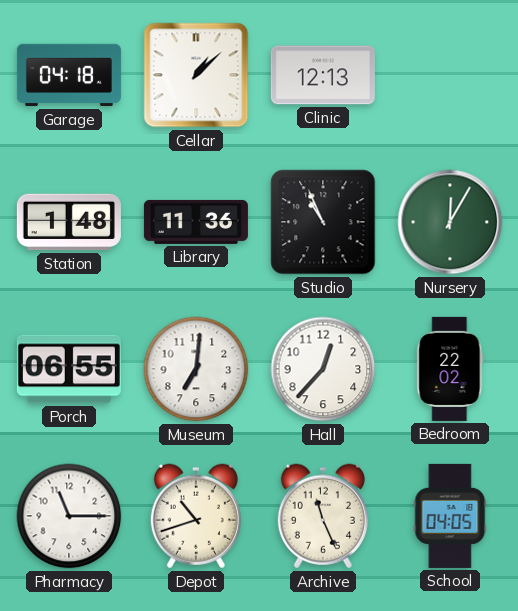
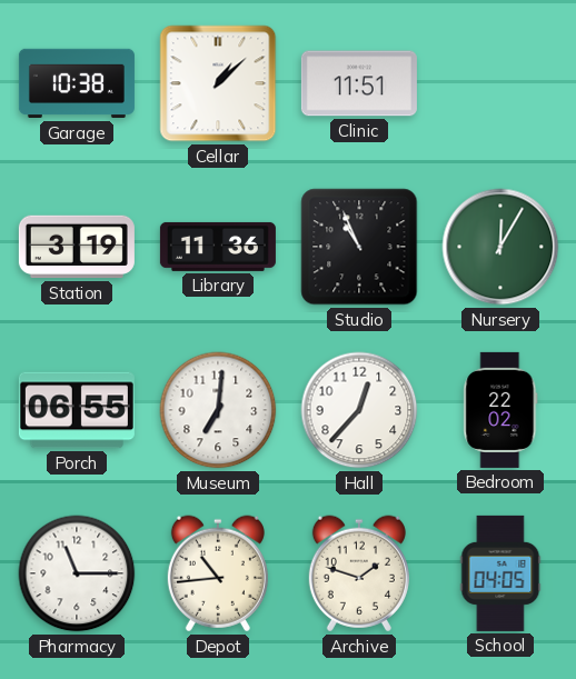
Garage: 04:18 -> 10:38 (77, 83)
Clinic: 12:13 -> 11:51 (359, 83)
Station: 1:48 -> 3:19 (77, 247)
Depot: 10:42 -> 10:44 (218, 573)
Archive: 11:26 -> 1:48 (359, 573)
